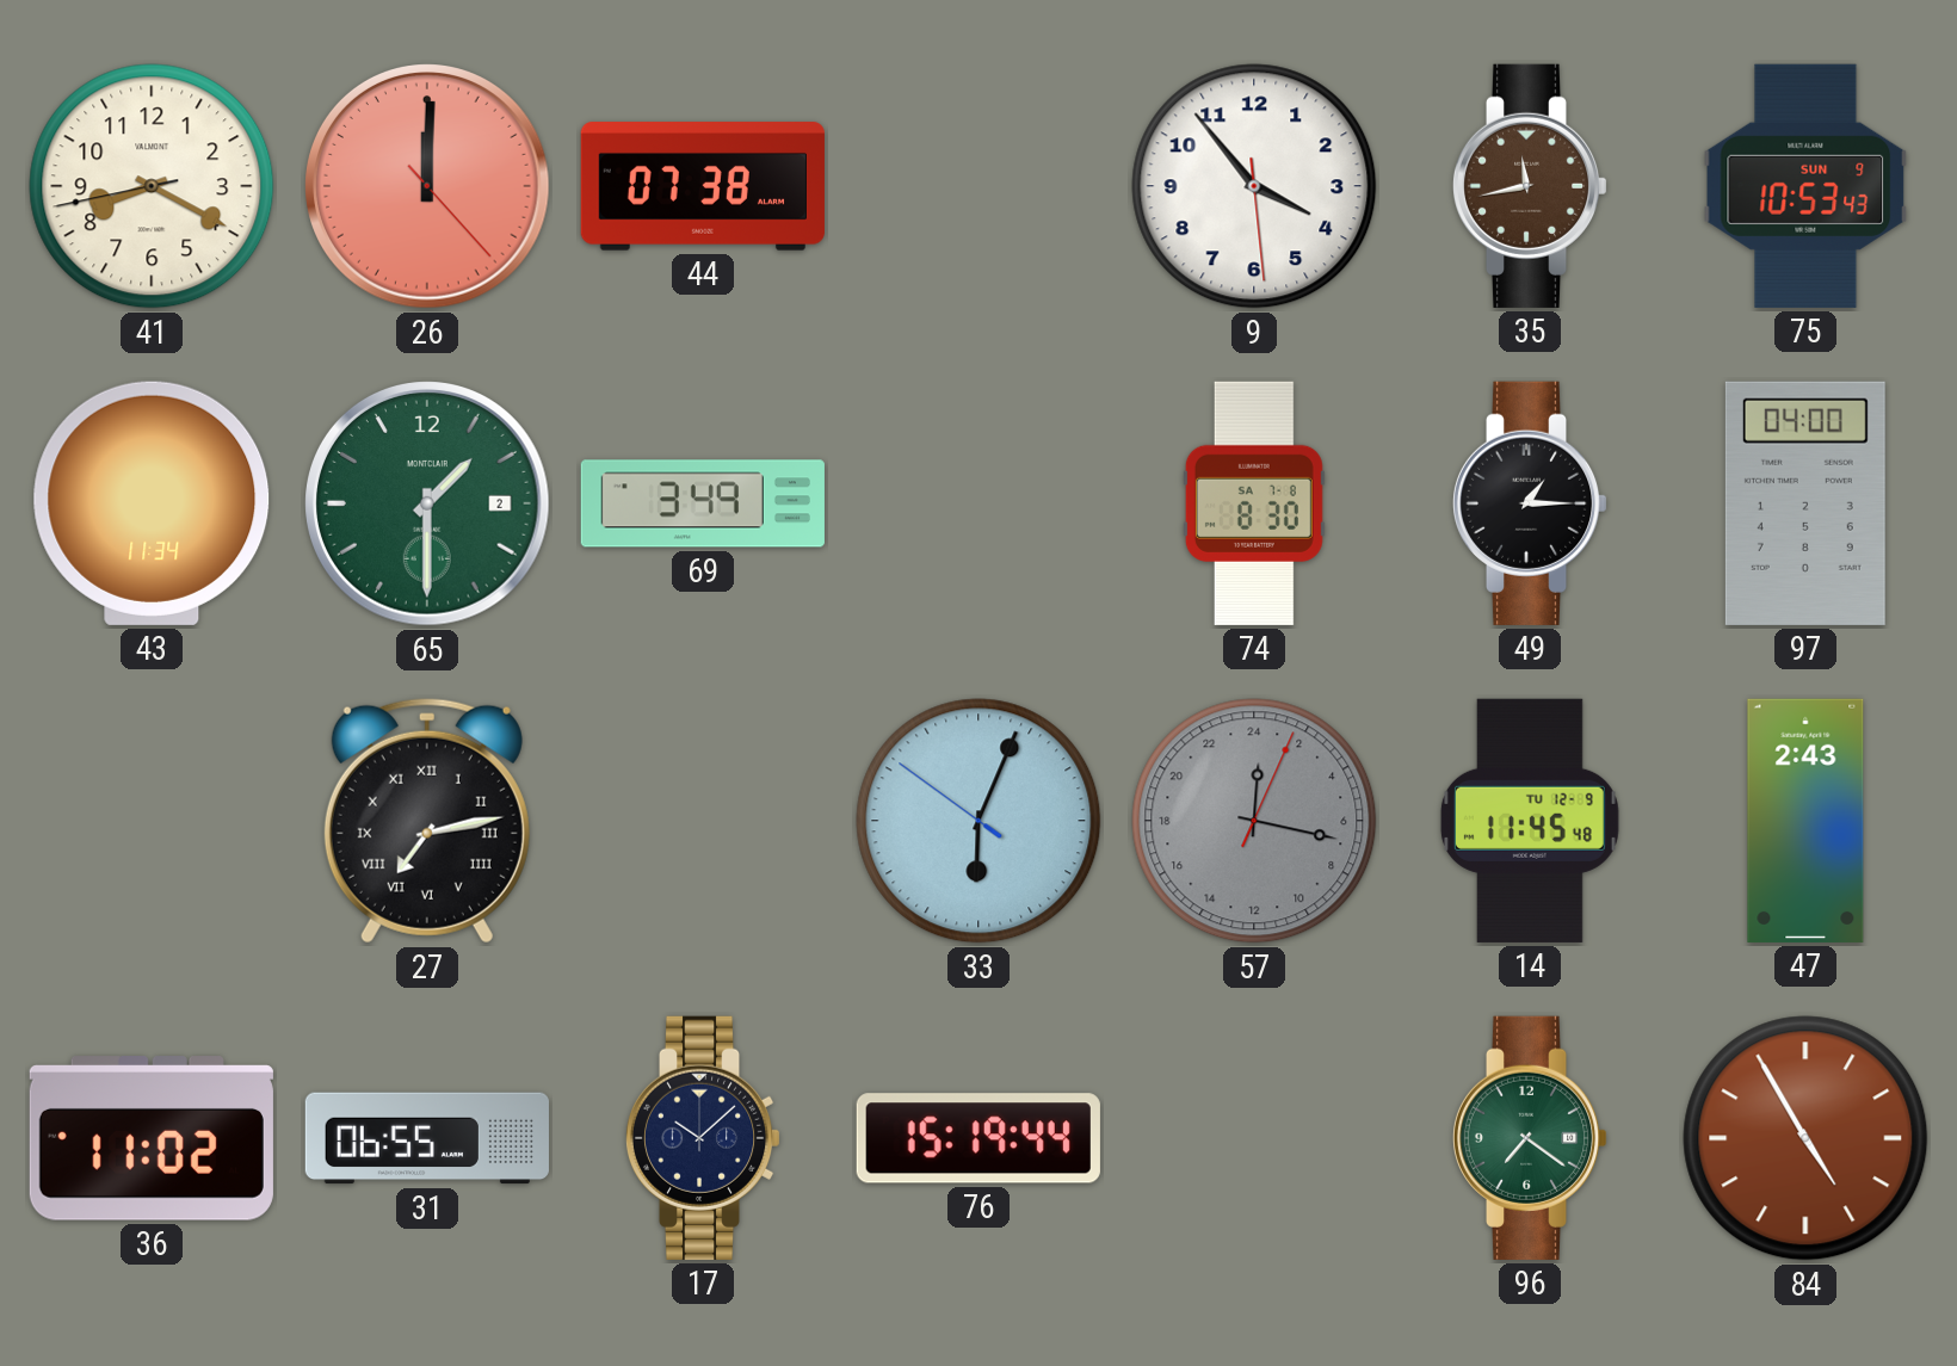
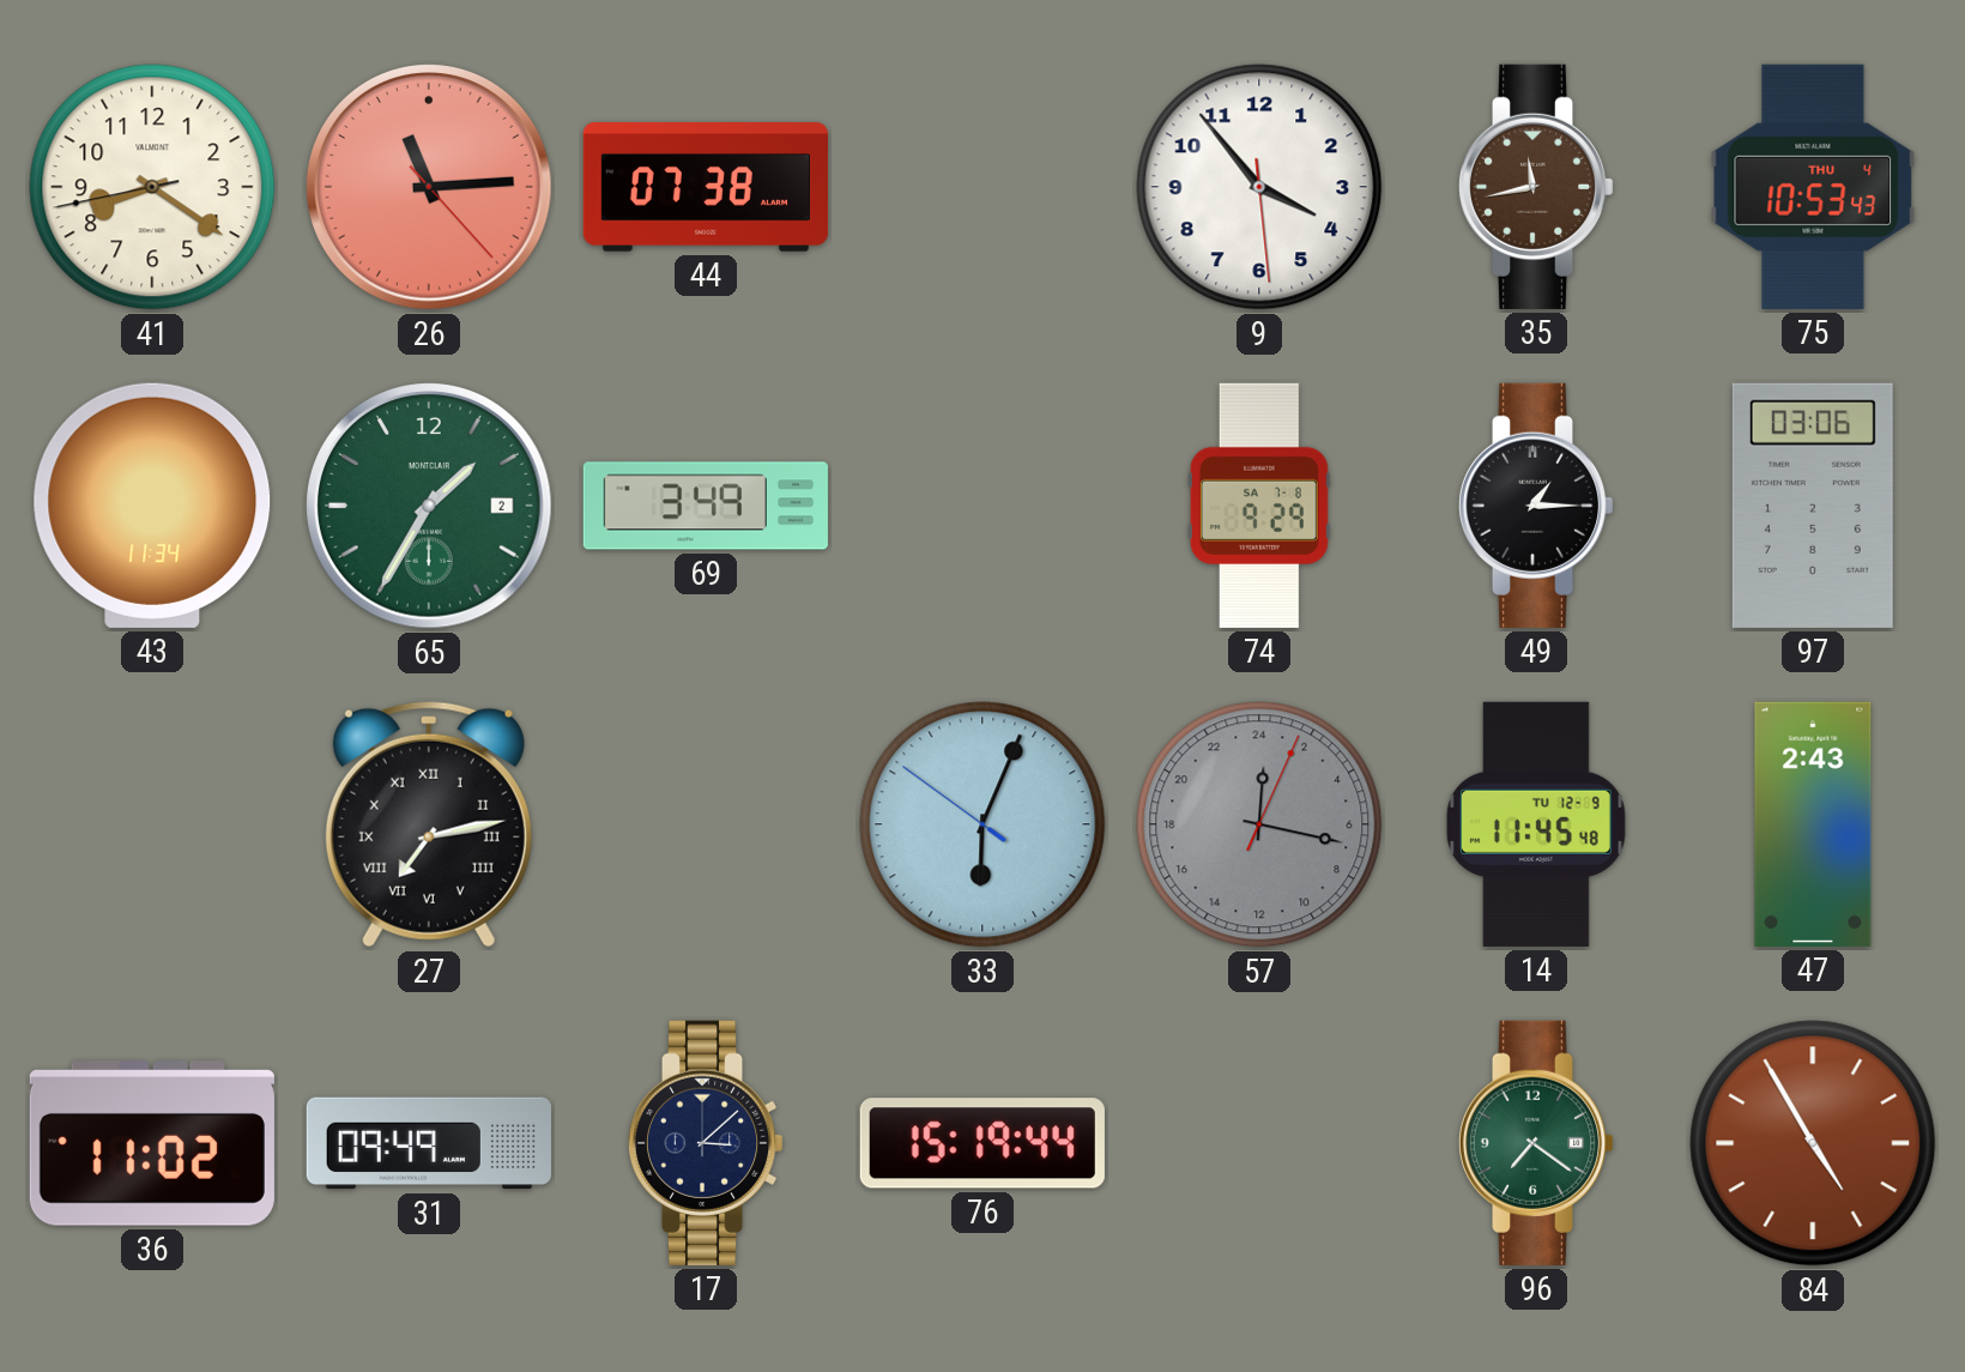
41: 8:19 -> 8:20 (152, 187)
26: 12:00 -> 11:14 (430, 188)
75 date: SUN 9 -> THU 4 (1813, 187)
65: 1:30 -> 1:35 (430, 507)
74: 8:30 -> 9:29 (1259, 506)
97: 04:00 -> 03:06 (1813, 506)
31: 06:55 -> 09:49 (429, 1143)
17: 10:08 -> 3:08 (706, 1143)
